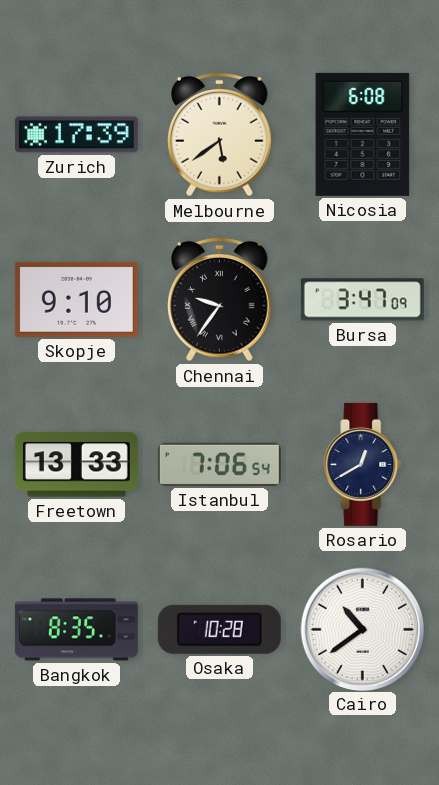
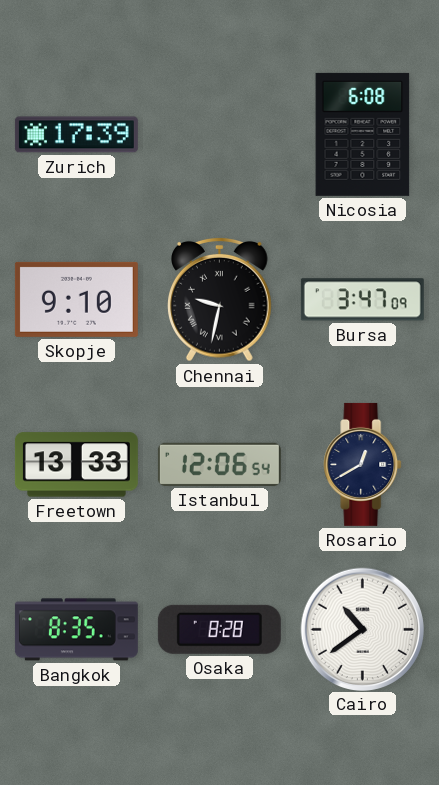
Melbourne: 5:39 -> none (220, 134)
Chennai: 9:36 -> 9:32 (220, 299)
Istanbul: 7:06 -> 12:06 (219, 464)
Osaka: 10:28 -> 8:28 (219, 629)
